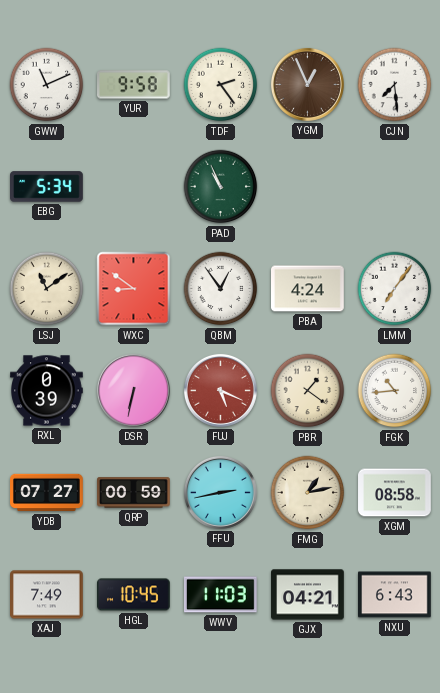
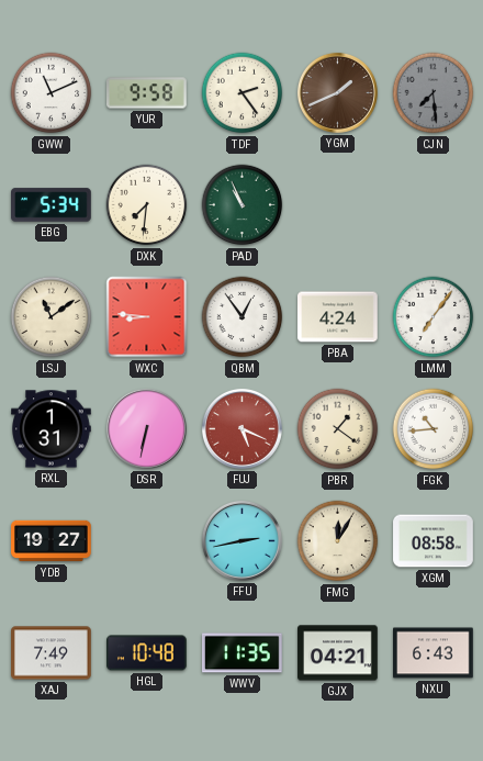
YGM: 12:56 -> 1:41 (337, 92)
CJN dial: white -> grey (434, 93)
DXK: none -> 7:31 (147, 205)
WXC: 8:51 -> 8:46 (147, 317)
RXL: 0:39 -> 1:31 (52, 429)
YDB: 07:27 -> 19:27 (52, 541)
QRP: 00:59 -> none (134, 493)
FMG: 1:13 -> 12:05 (338, 541)
HGL: 10:45 -> 10:48 (147, 653)
WWV: 11:03 -> 11:35 (243, 653)
